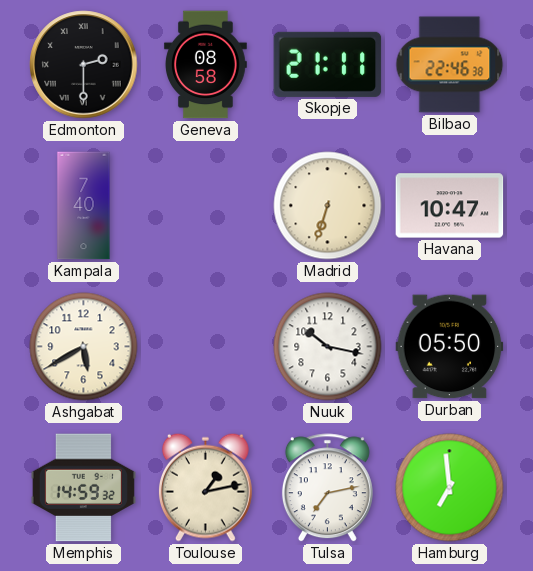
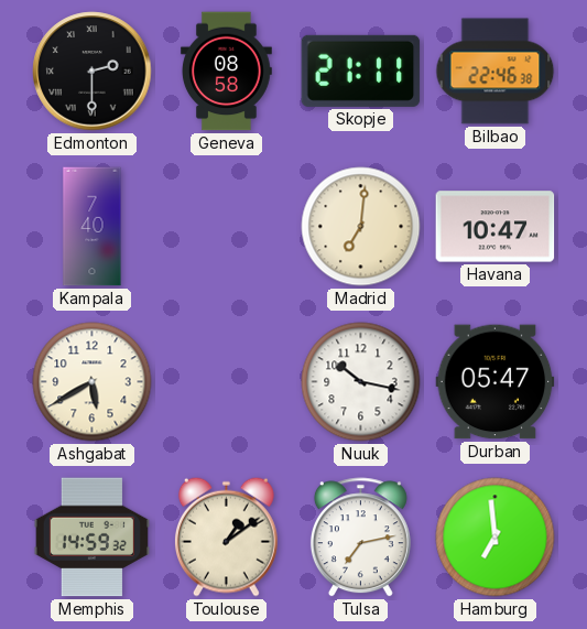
Madrid: 6:33 -> 7:01 (361, 227)
Durban: 05:50 -> 05:47 (496, 382)
Toulouse: 1:13 -> 1:09 (226, 536)
